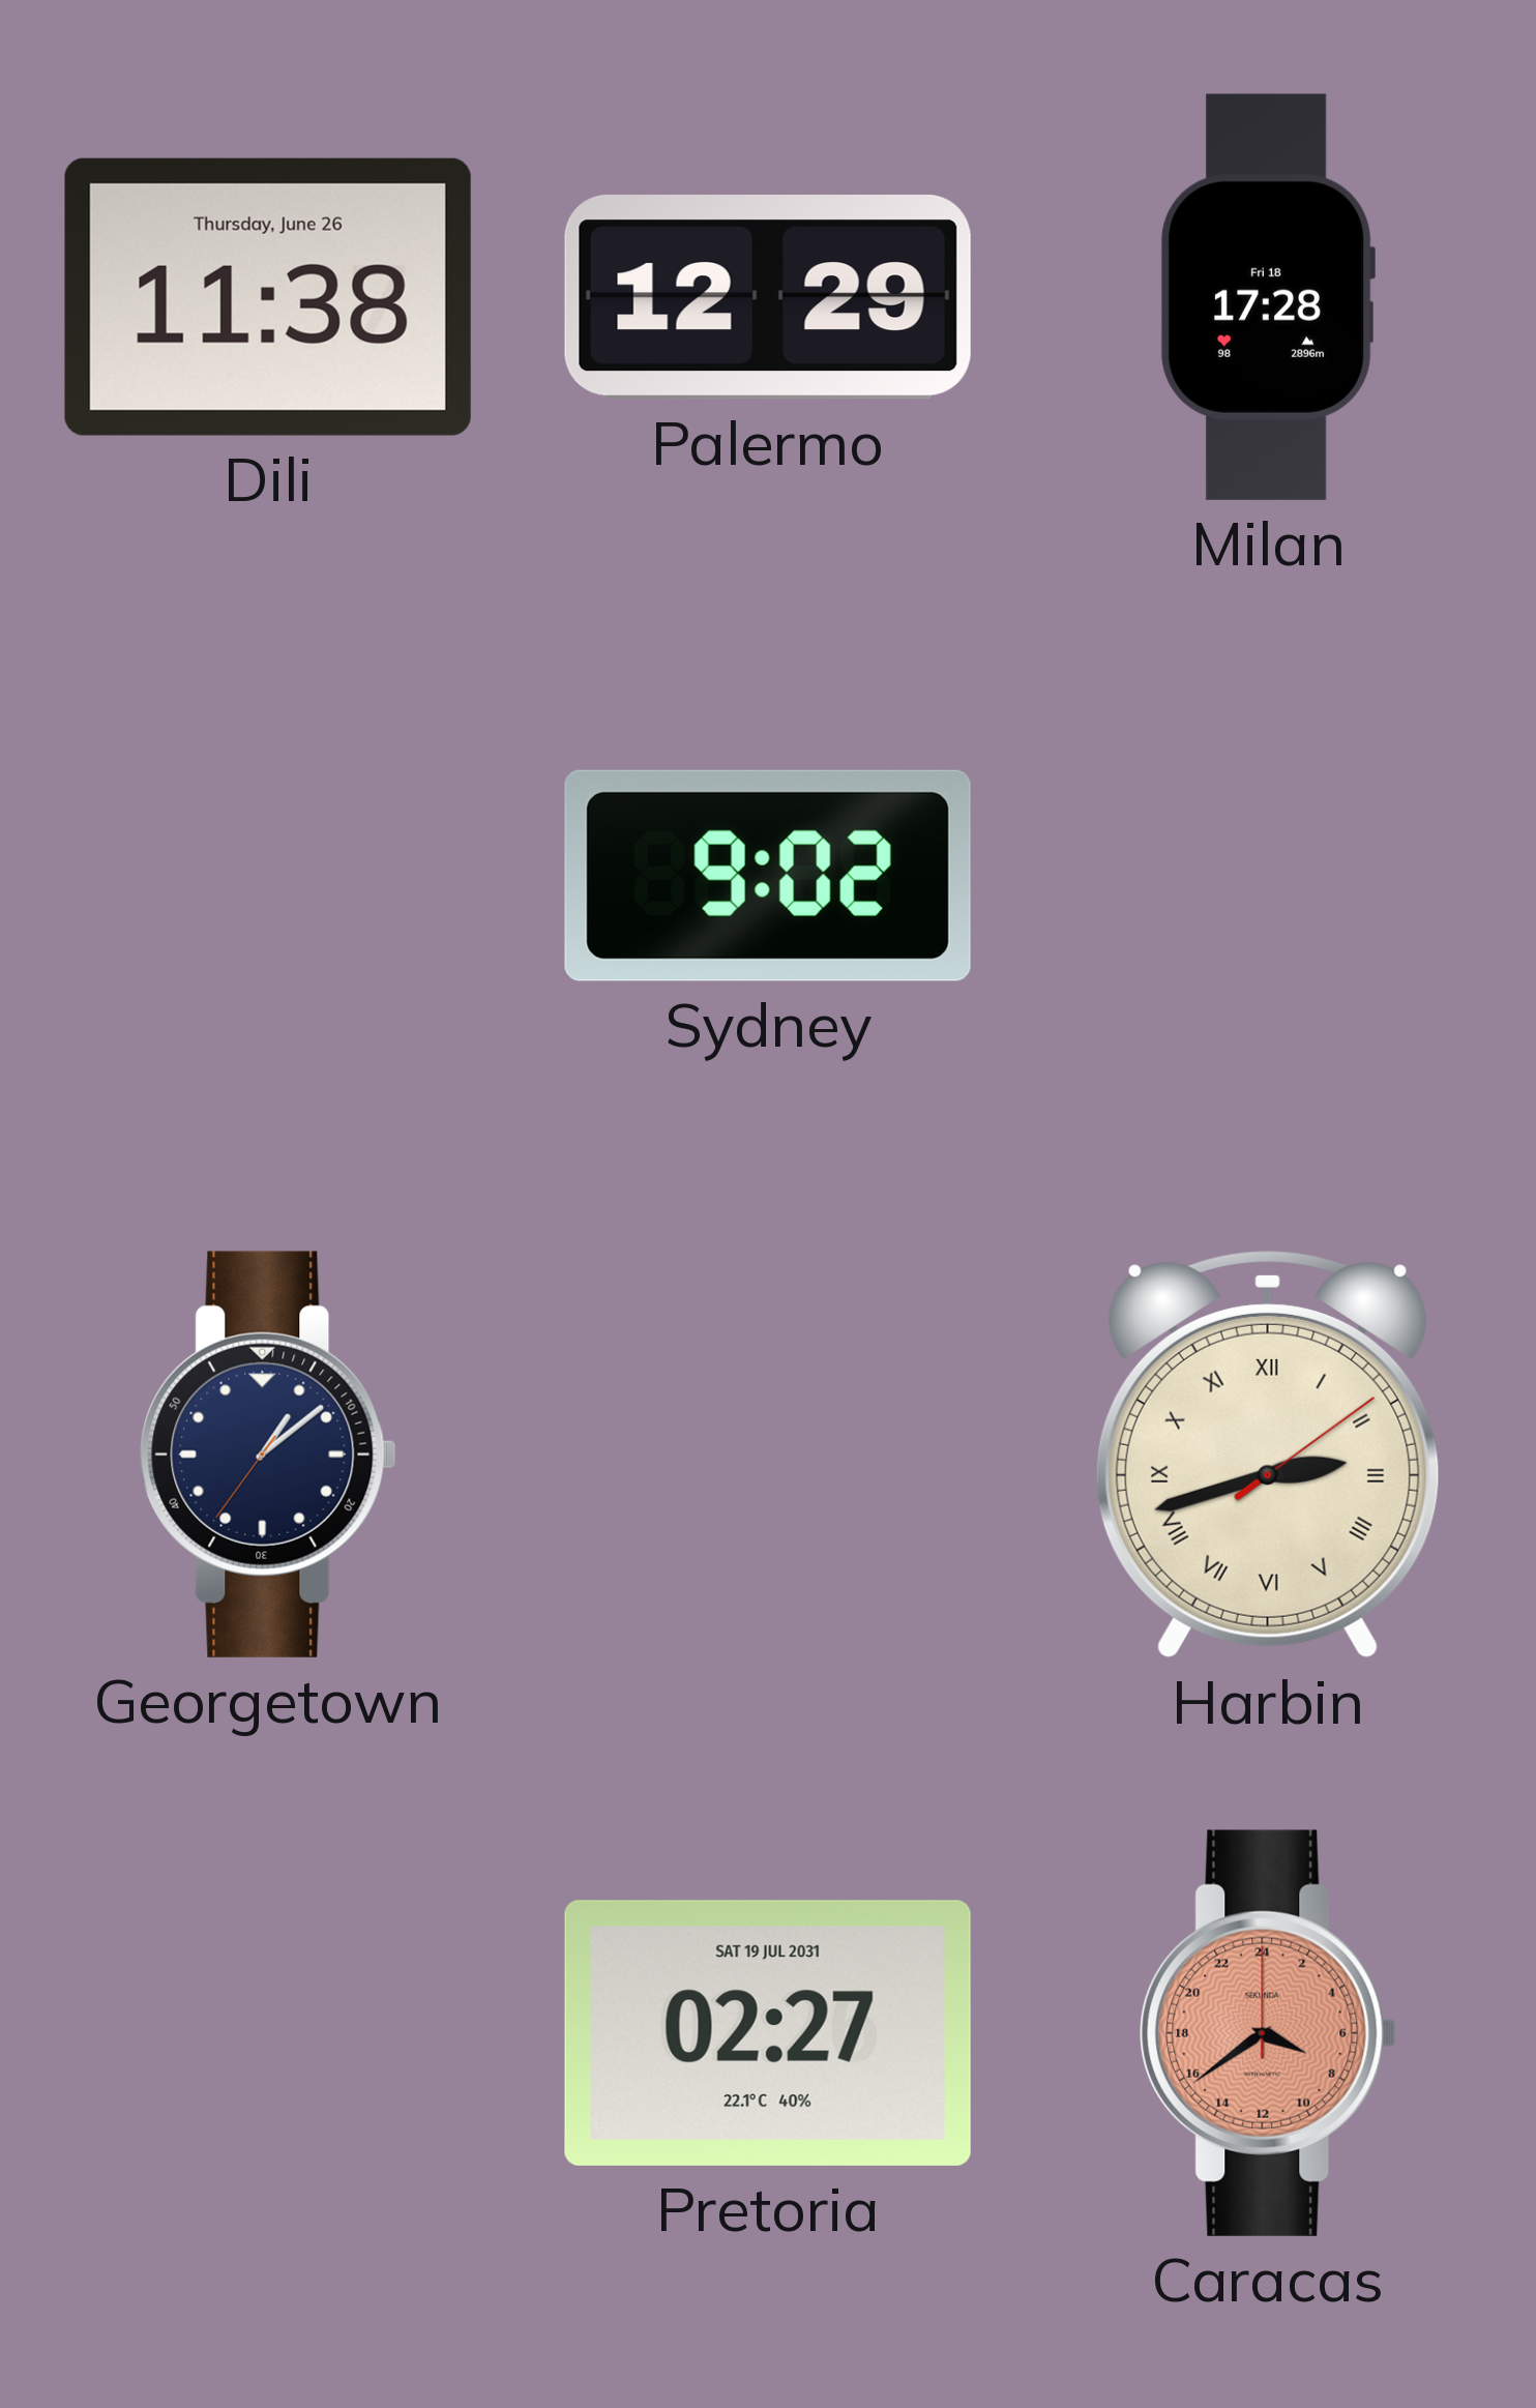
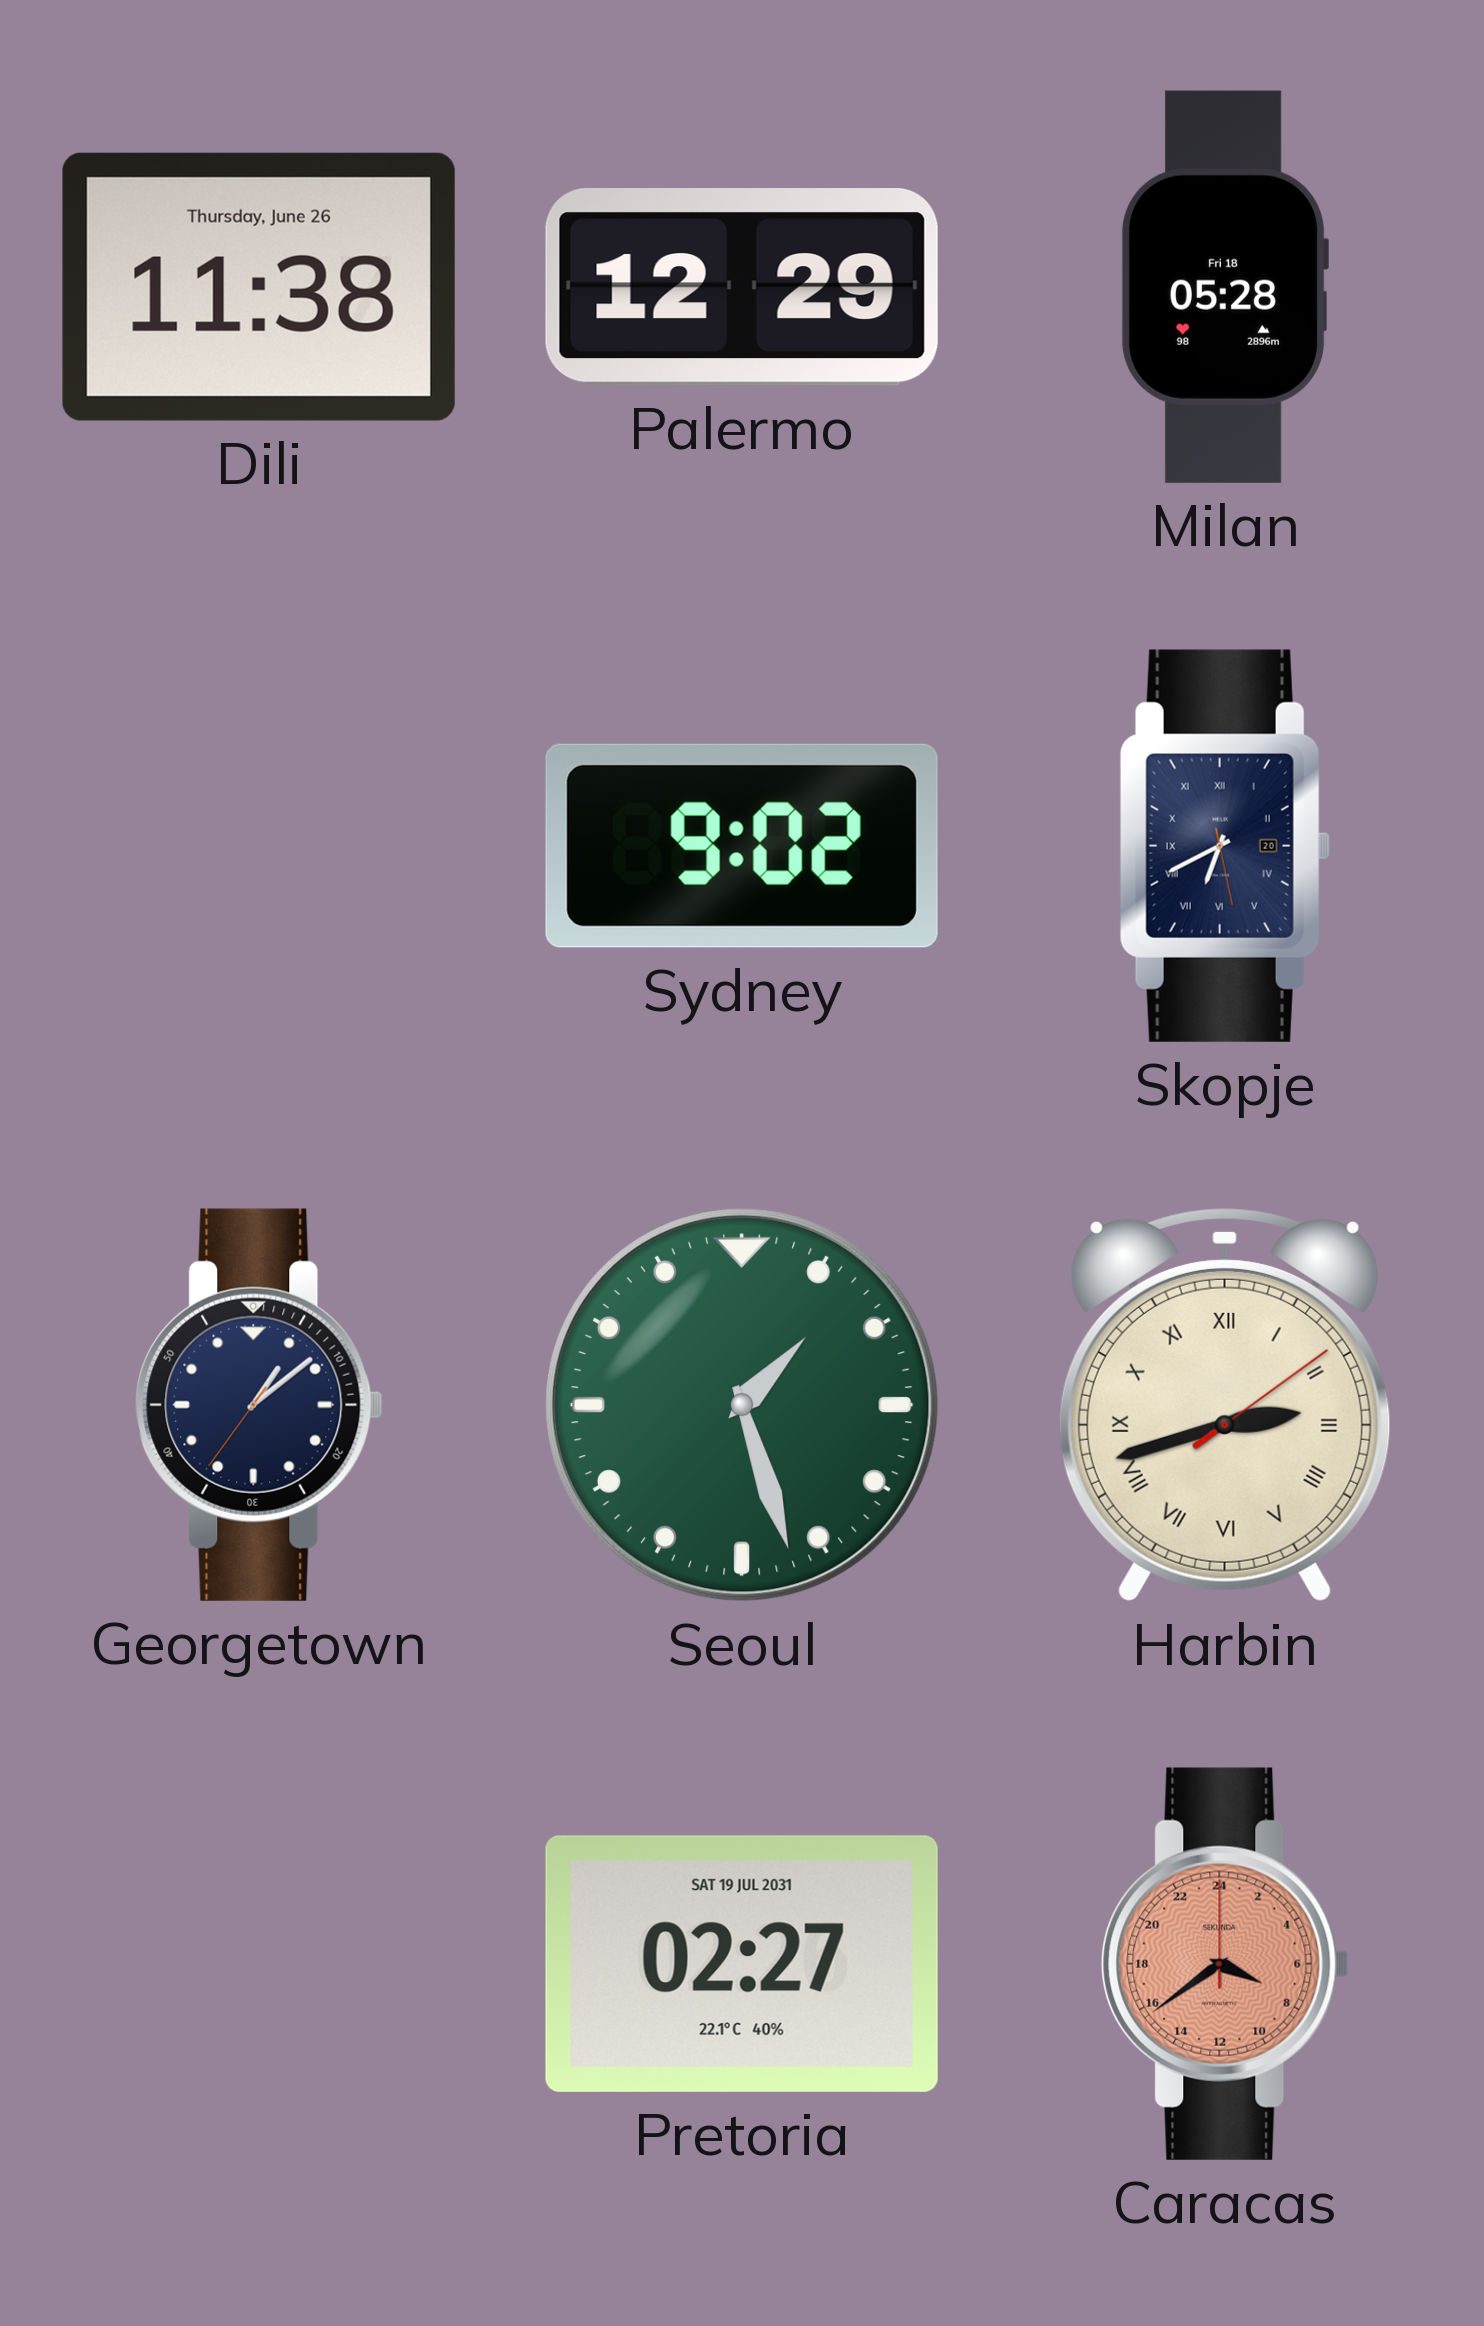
Milan: 17:28 -> 05:28 (1224, 287)
Skopje: none -> 6:40 (1225, 846)
Seoul: none -> 1:27 (742, 1405)
